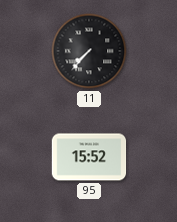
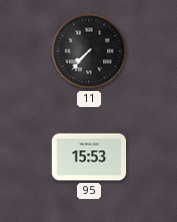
95: 15:52 -> 15:53 (89, 157)
